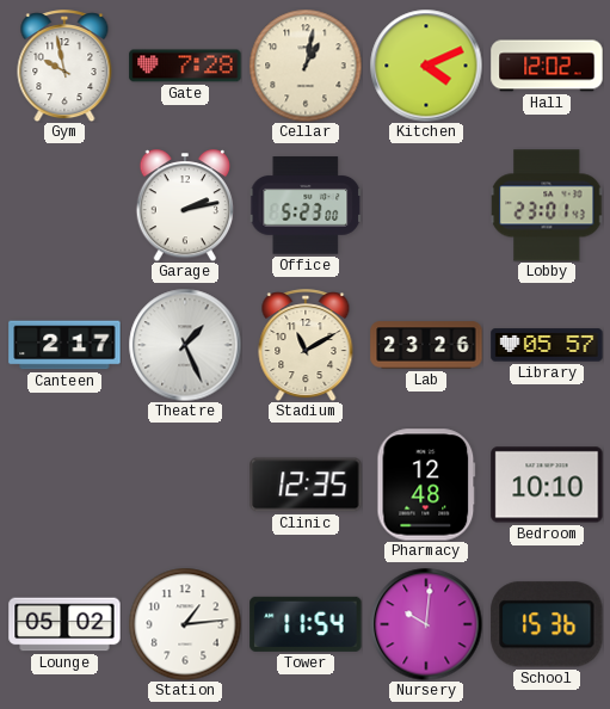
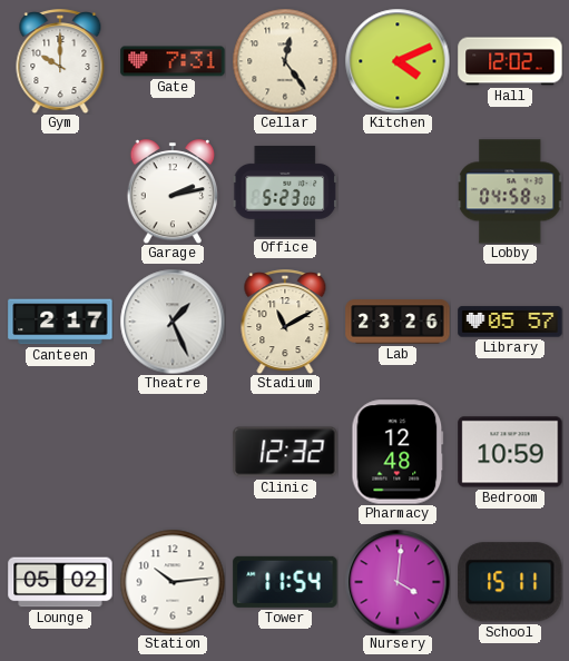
Gym: 9:58 -> 10:00 (60, 61)
Gate: 7:28 -> 7:31 (173, 61)
Cellar: 1:02 -> 12:24 (285, 61)
Lobby: 23:01 -> 04:58 (510, 191)
Clinic: 12:35 -> 12:32 (285, 452)
Bedroom: 10:10 -> 10:59 (510, 452)
Station: 1:14 -> 10:14 (173, 582)
Nursery: 10:01 -> 4:01 (398, 582)
School: 15:36 -> 15:11 (510, 582)
